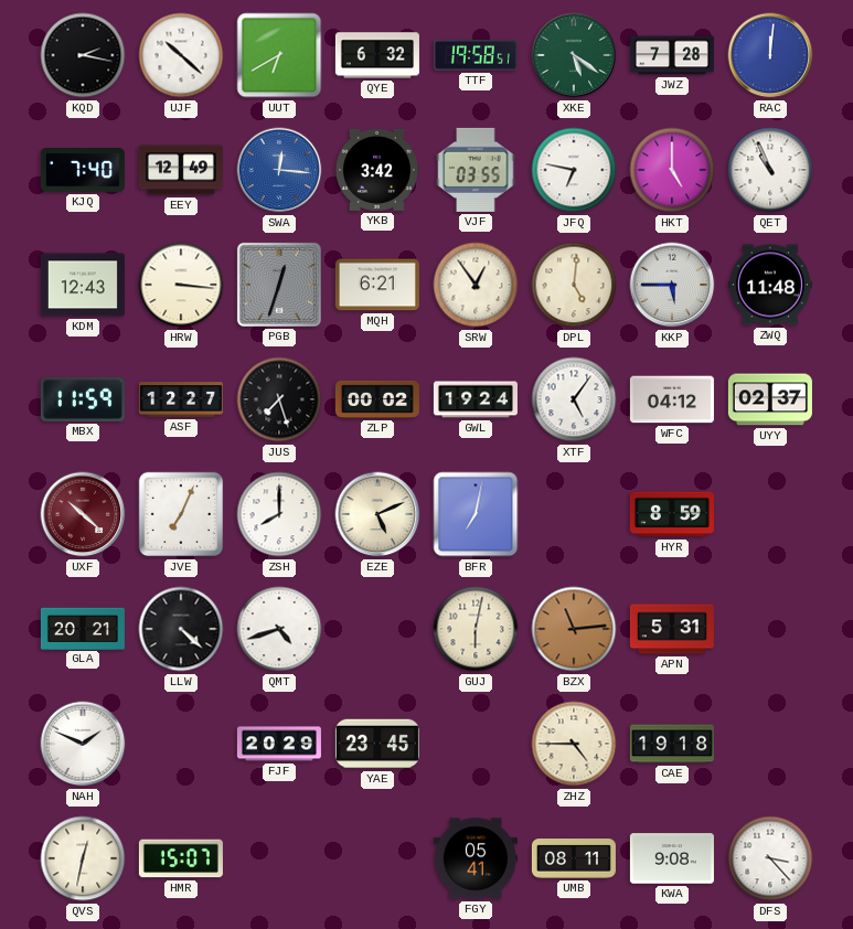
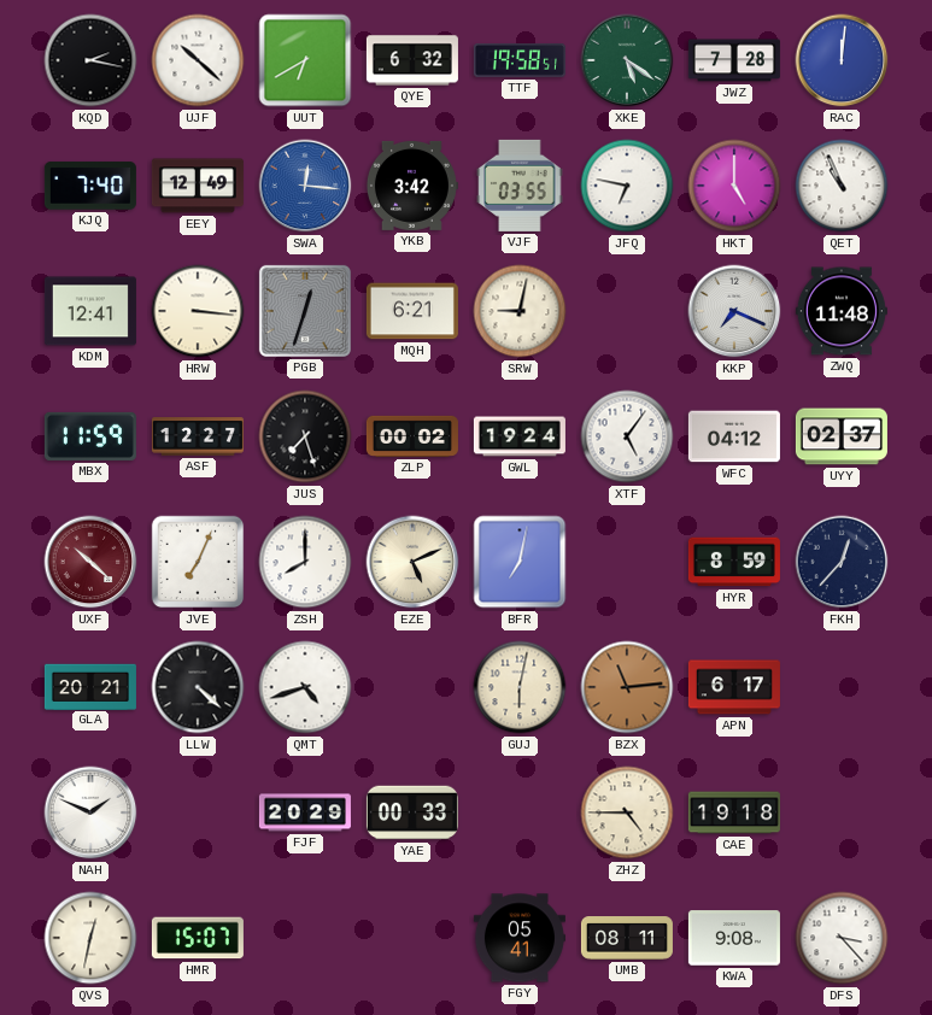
KDM: 12:43 -> 12:41 (90, 311)
SRW: 12:54 -> 9:02 (520, 311)
DPL: 5:01 -> none (574, 285)
KKP: 5:45 -> 7:19 (734, 311)
FKH: none -> 12:37 (842, 562)
APN: 5:31 -> 6:17 (734, 687)
YAE: 23:45 -> 00:33 (412, 812)
